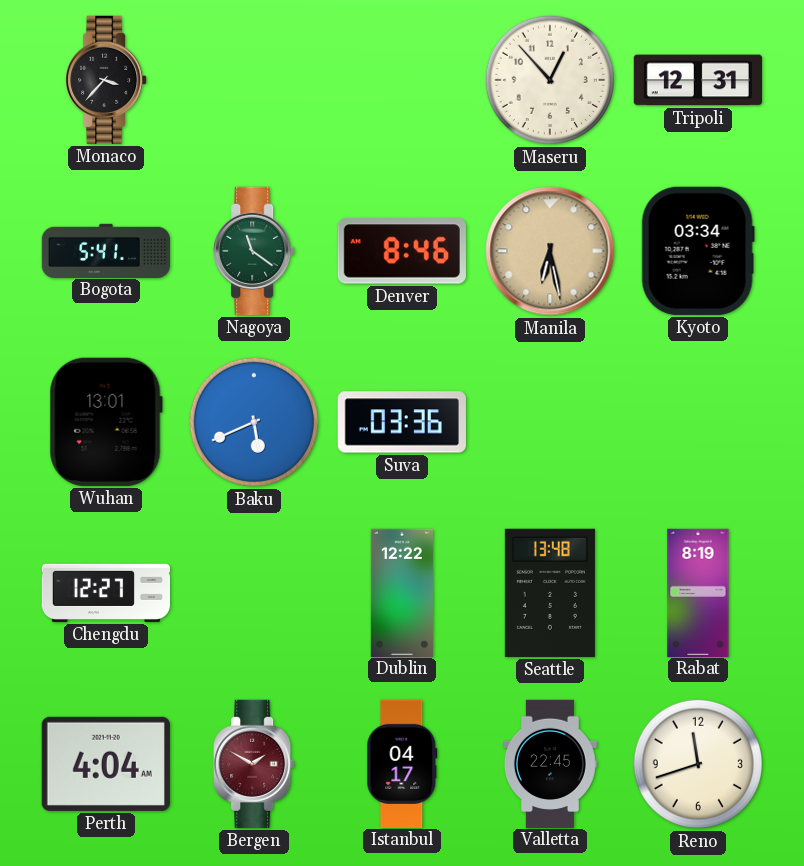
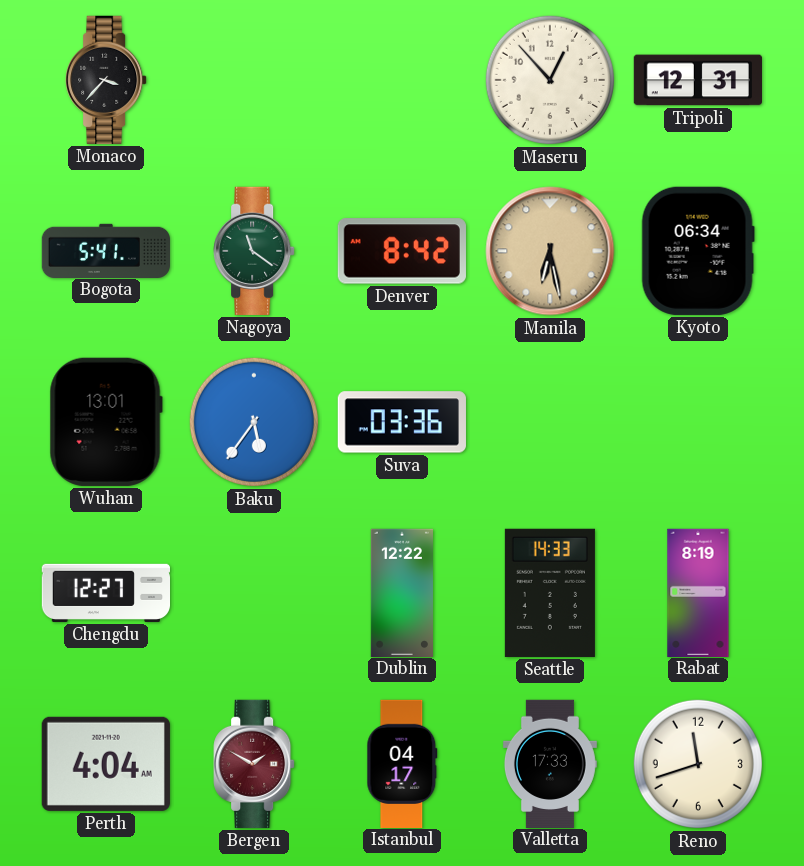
Denver: 8:46 -> 8:42 (402, 251)
Kyoto: 03:34 -> 06:34 (698, 251)
Baku: 5:41 -> 5:36 (254, 422)
Seattle: 13:48 -> 14:33 (550, 593)
Valletta: 22:45 -> 17:33 (550, 763)
